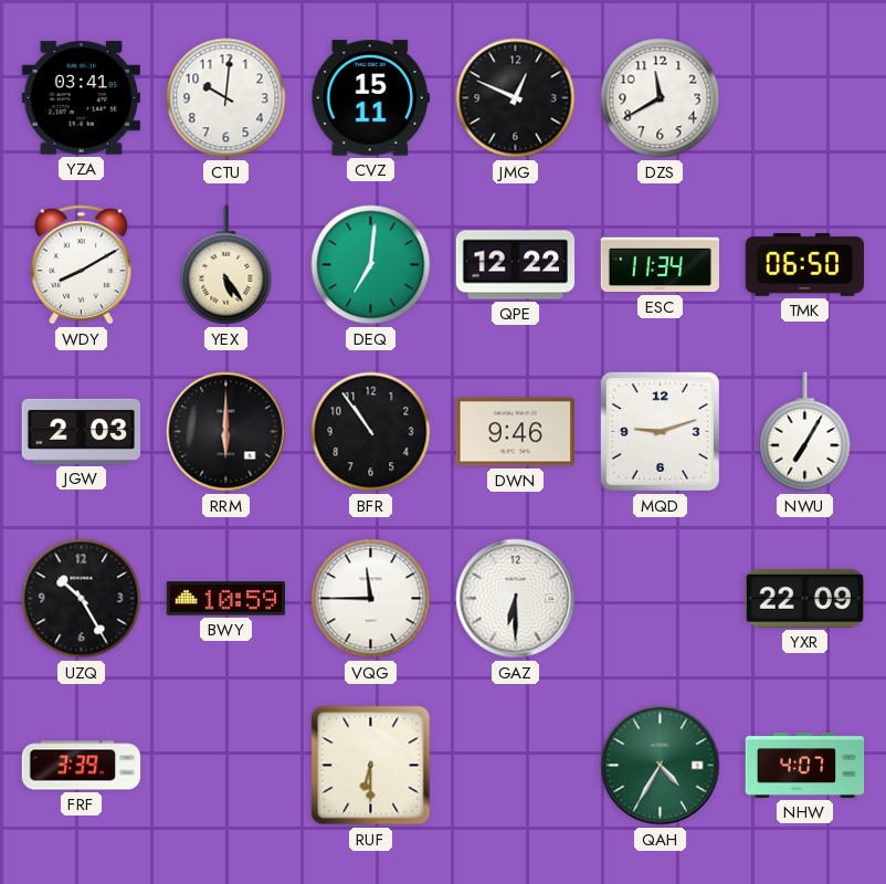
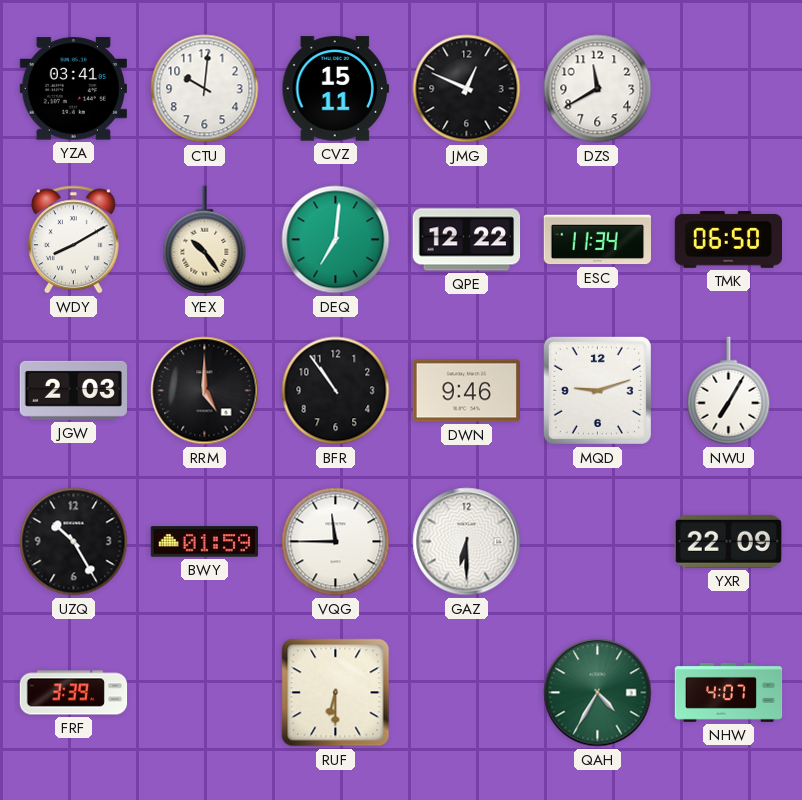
YEX: 5:24 -> 10:24 (205, 240)
RRM: 6:00 -> 5:00 (205, 391)
BWY: 10:59 -> 01:59 (205, 542)
